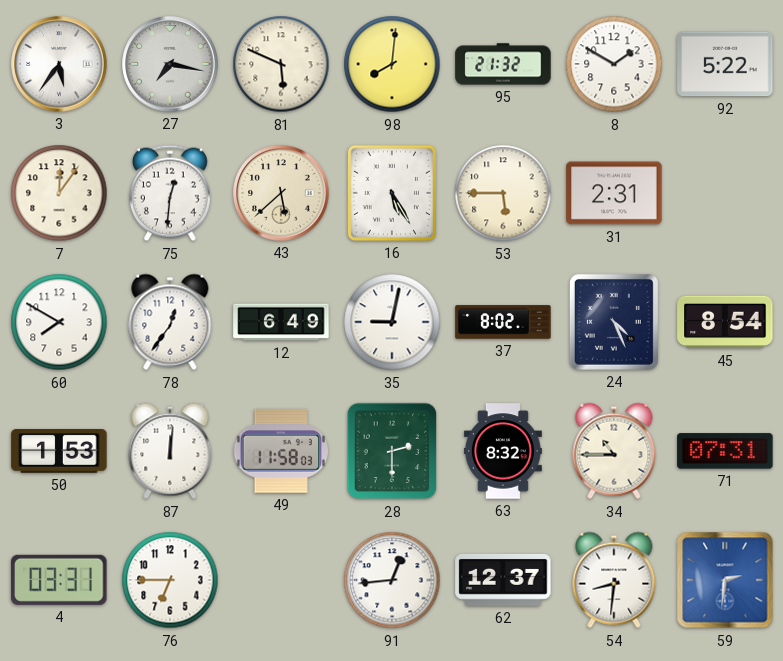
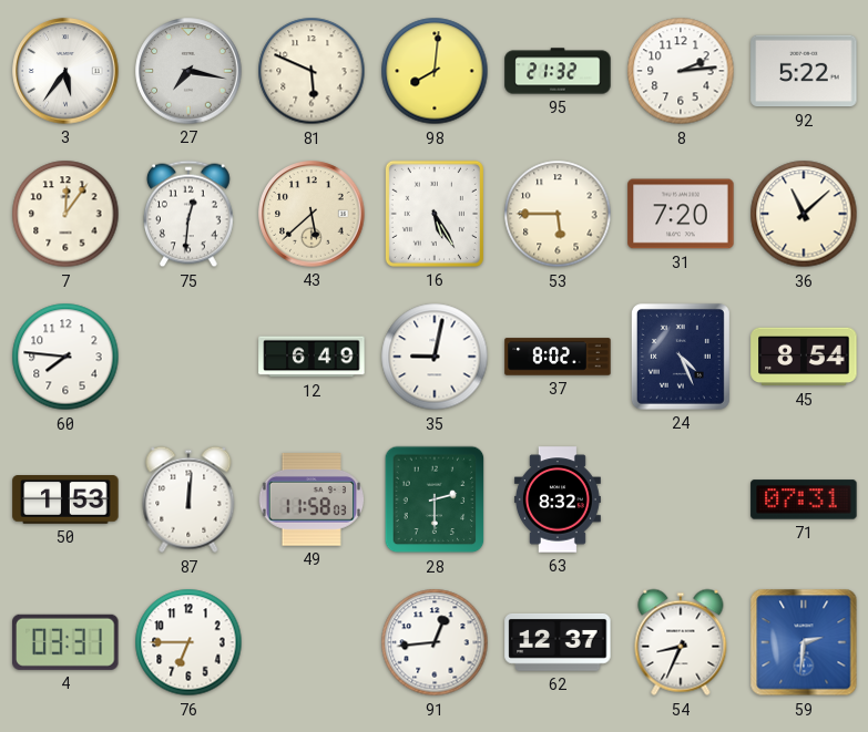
8: 1:50 -> 2:14 (681, 71)
31: 2:31 -> 7:20 (681, 214)
36: none -> 11:08 (804, 214)
60: 7:50 -> 7:46 (65, 357)
78: 12:36 -> none (170, 322)
34: 10:45 -> none (614, 451)
54: 8:31 -> 8:34 (681, 642)
